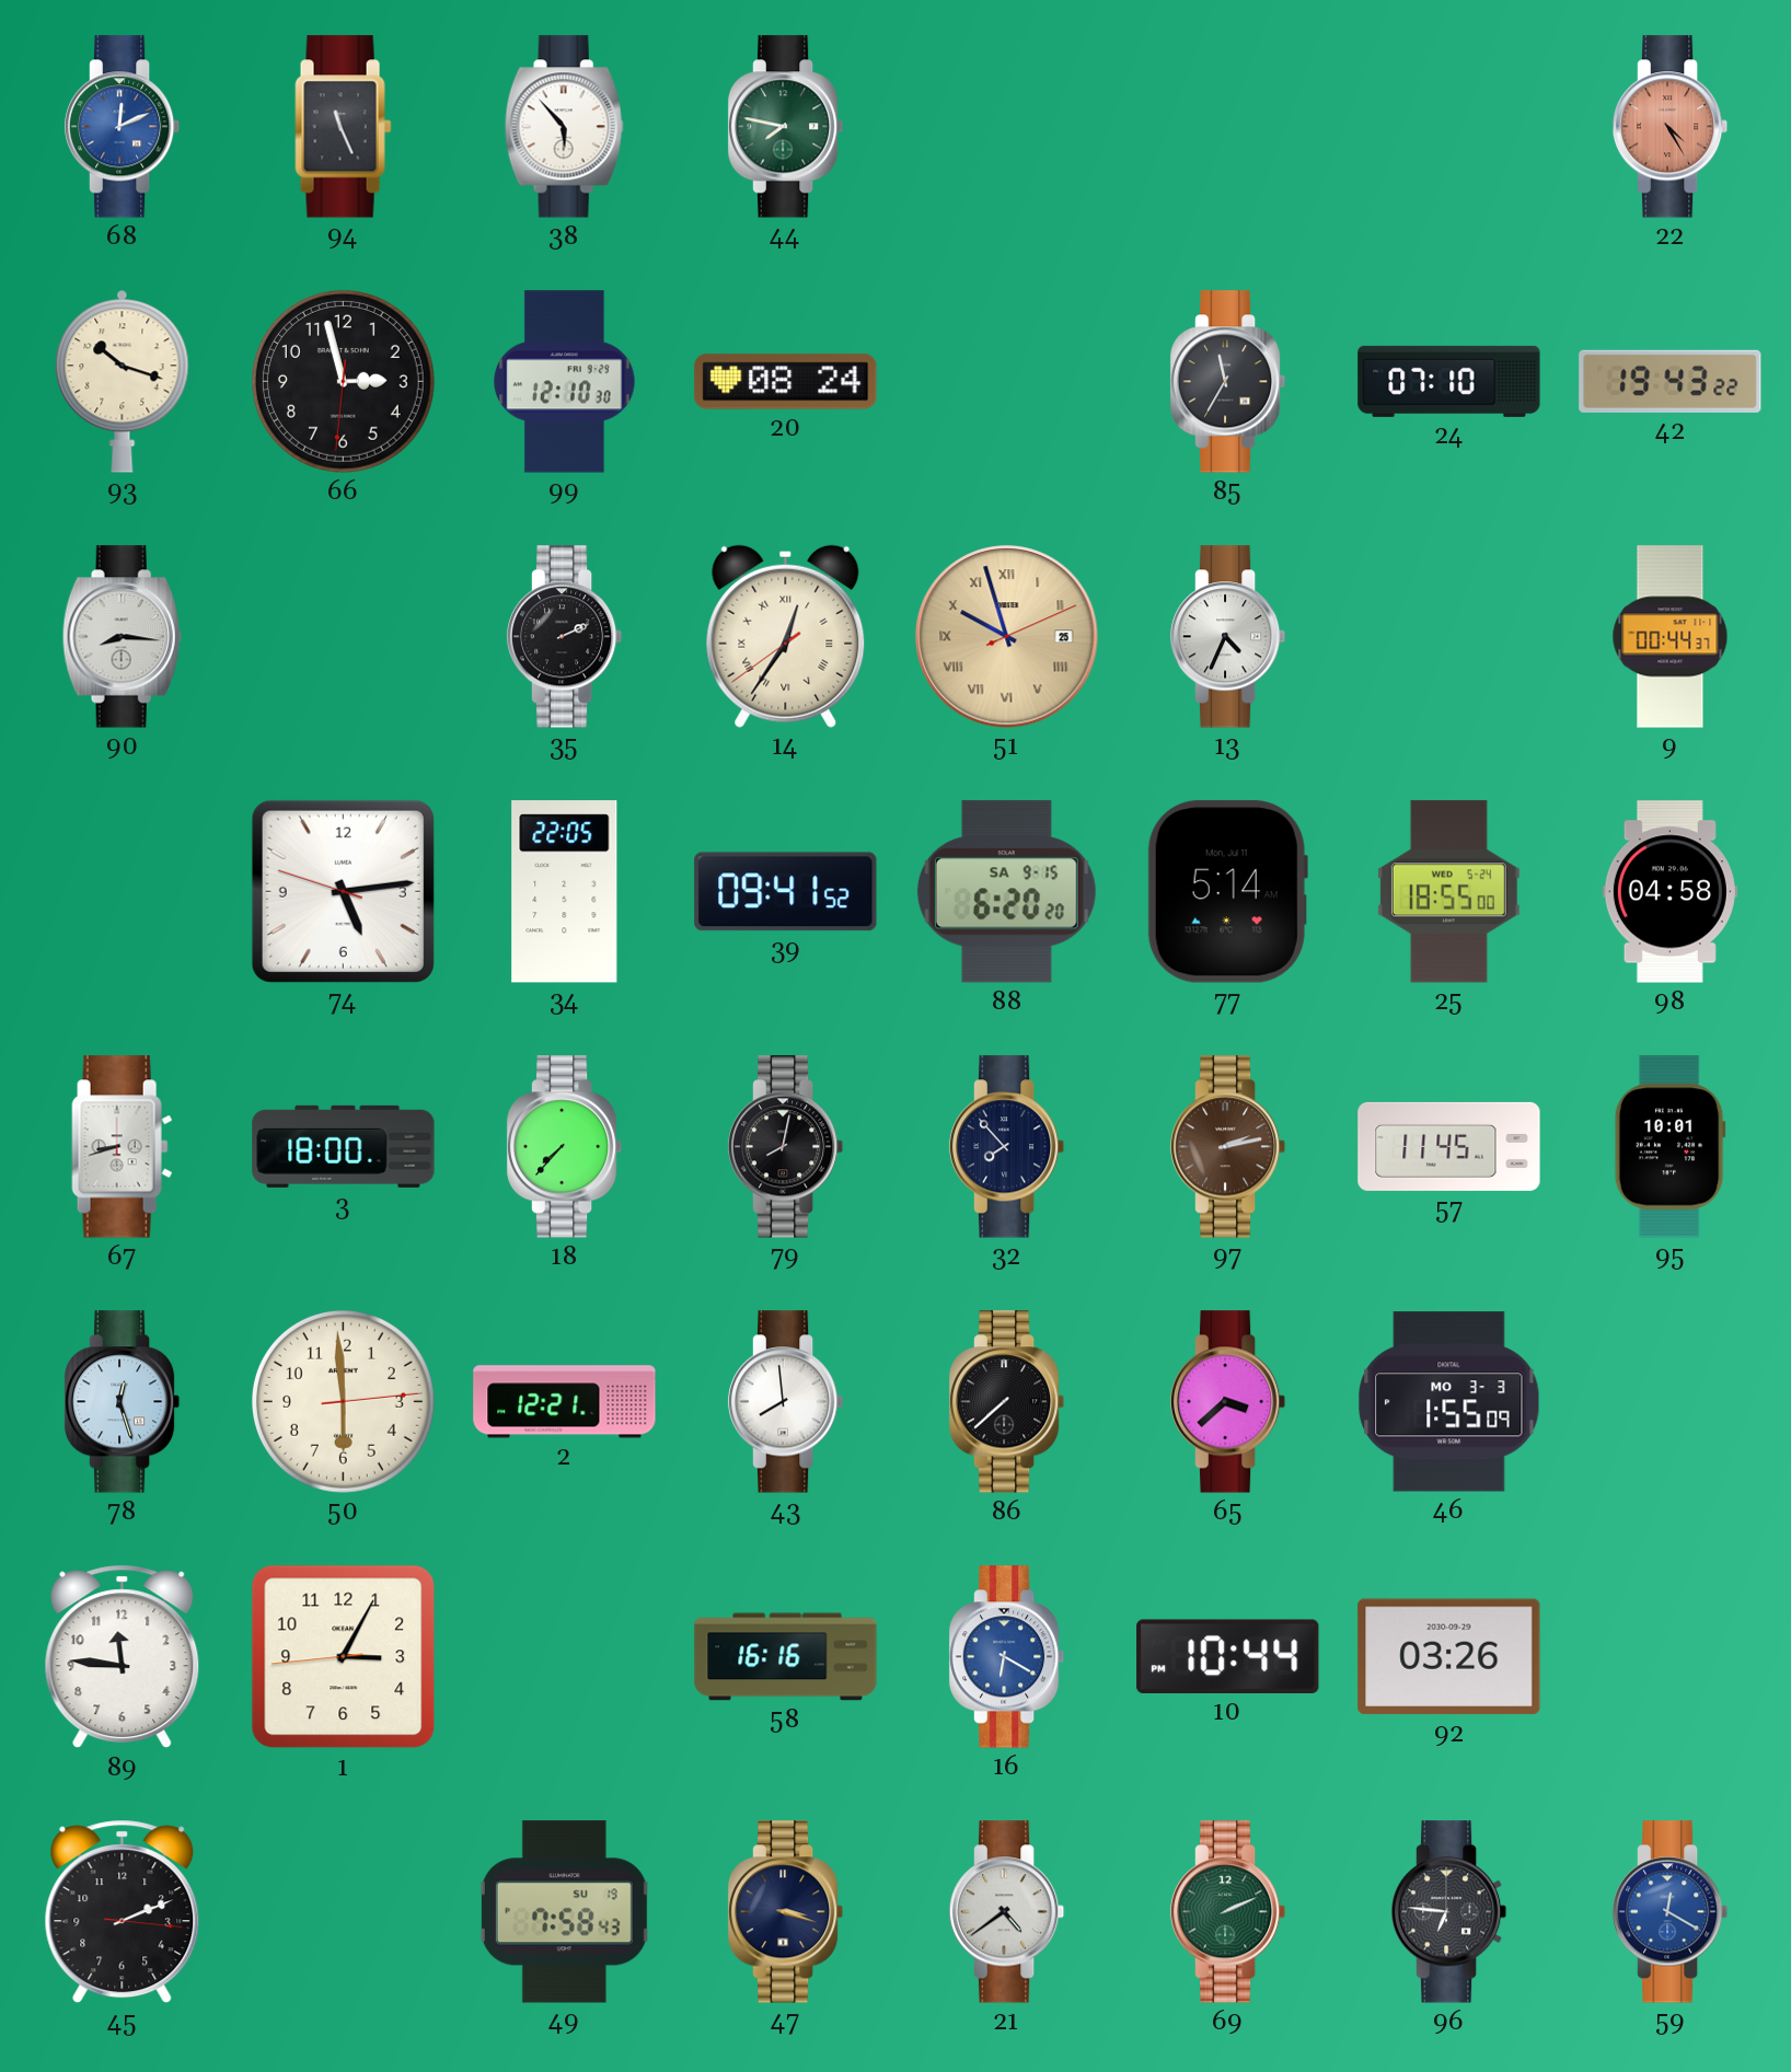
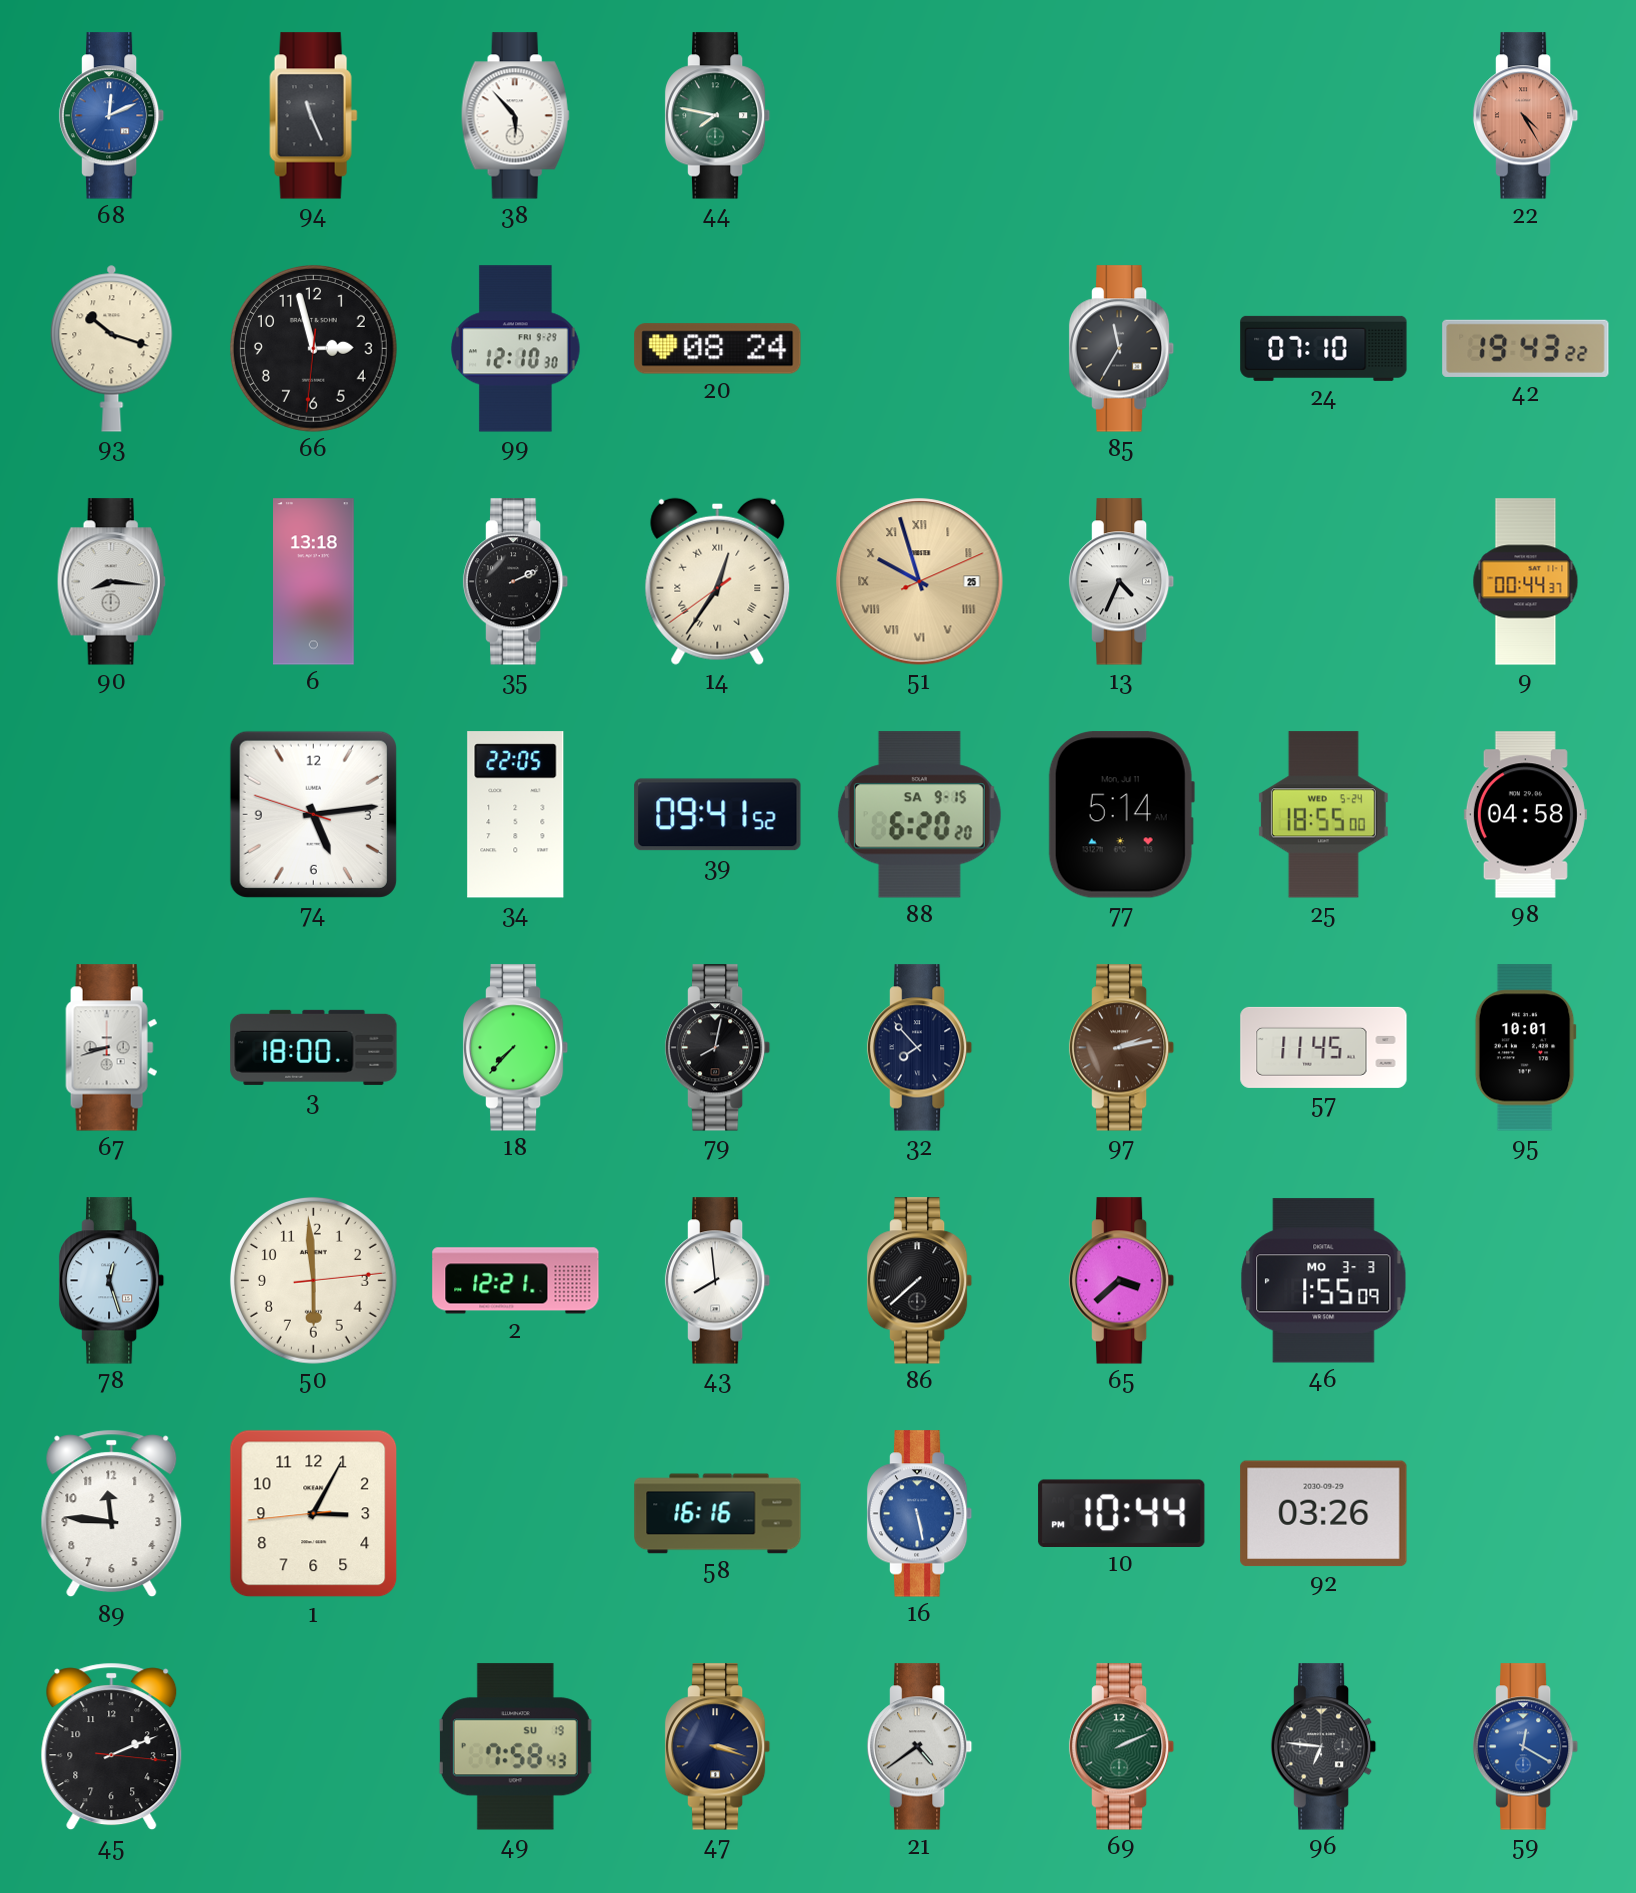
6: none -> 13:18 (314, 582)
16: 6:20 -> 5:28 (920, 1514)
